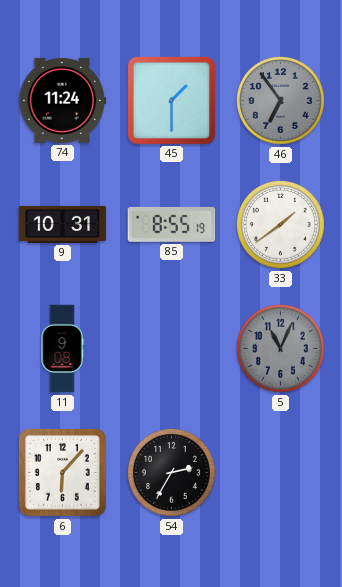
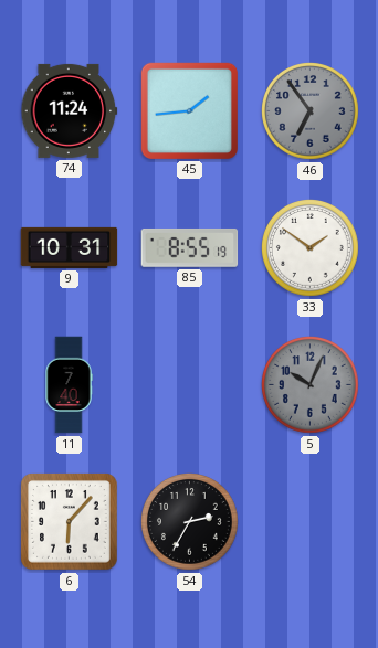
45: 1:30 -> 1:44 (189, 110)
33: 1:39 -> 1:51 (311, 248)
11: 9:08 -> 7:40 (69, 385)
5: 11:04 -> 10:04 (311, 385)
